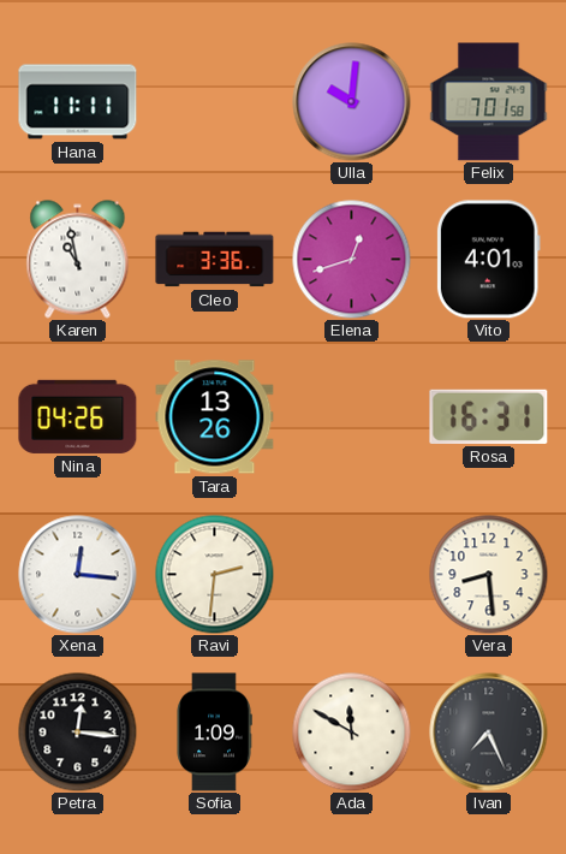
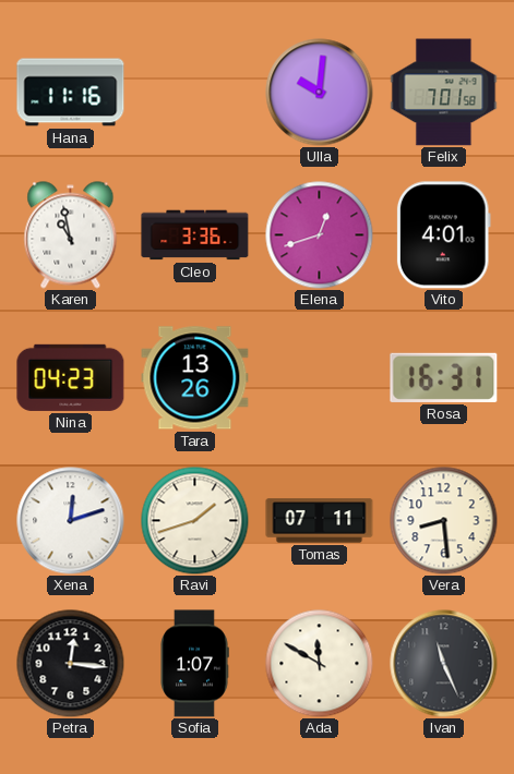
Hana: 11:11 -> 11:16 (71, 93)
Nina: 04:26 -> 04:23 (71, 377)
Xena: 12:16 -> 12:12 (71, 521)
Ravi: 2:31 -> 1:42 (195, 521)
Tomas: none -> 07:11 (320, 521)
Sofia: 1:09 -> 1:07 (194, 664)
Ivan: 7:26 -> 11:26 (444, 664)
